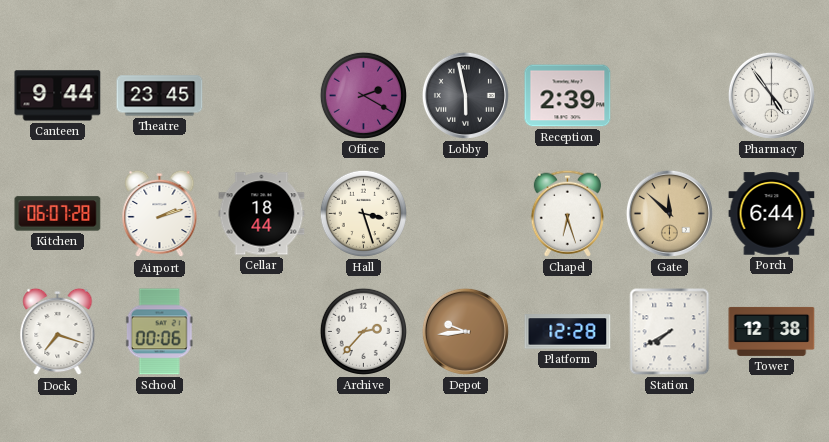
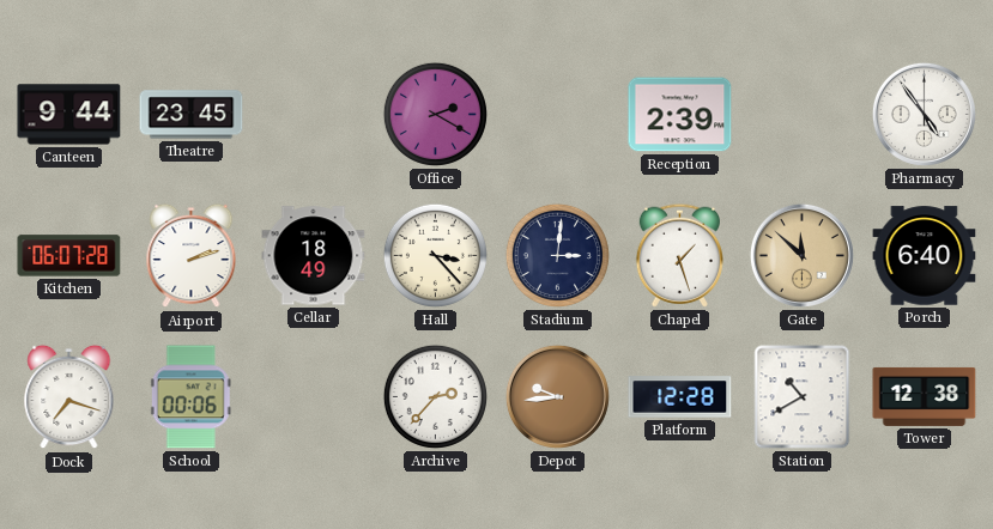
Lobby: 5:58 -> none (465, 95)
Cellar: 18:44 -> 18:49 (314, 256)
Hall: 3:27 -> 3:23 (435, 255)
Stadium: none -> 3:01 (557, 255)
Chapel: 6:27 -> 1:27 (679, 255)
Porch: 6:44 -> 6:40 (925, 256)
Station: 7:40 -> 10:40 (803, 397)
